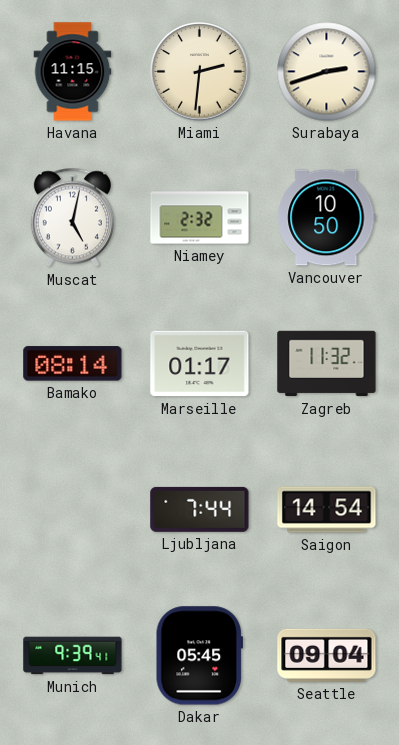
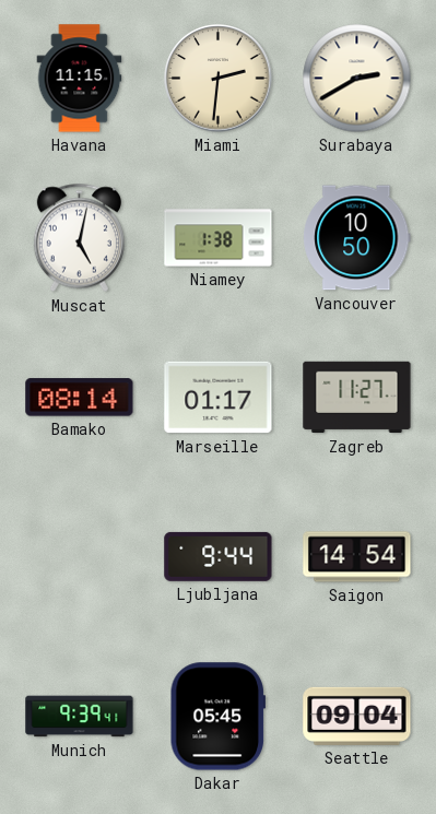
Surabaya: 2:42 -> 2:40 (357, 79)
Niamey: 2:32 -> 1:38 (219, 238)
Zagreb: 11:32 -> 11:27 (357, 398)
Ljubljana: 7:44 -> 9:44 (219, 556)
